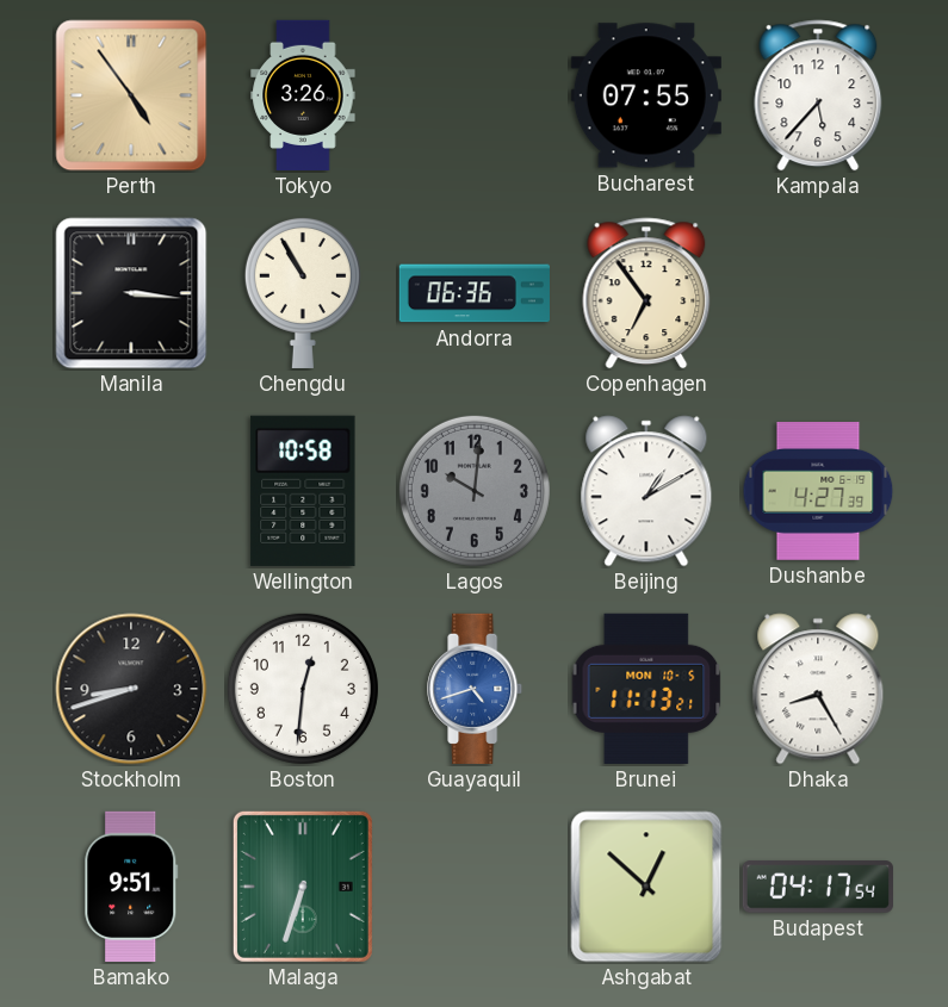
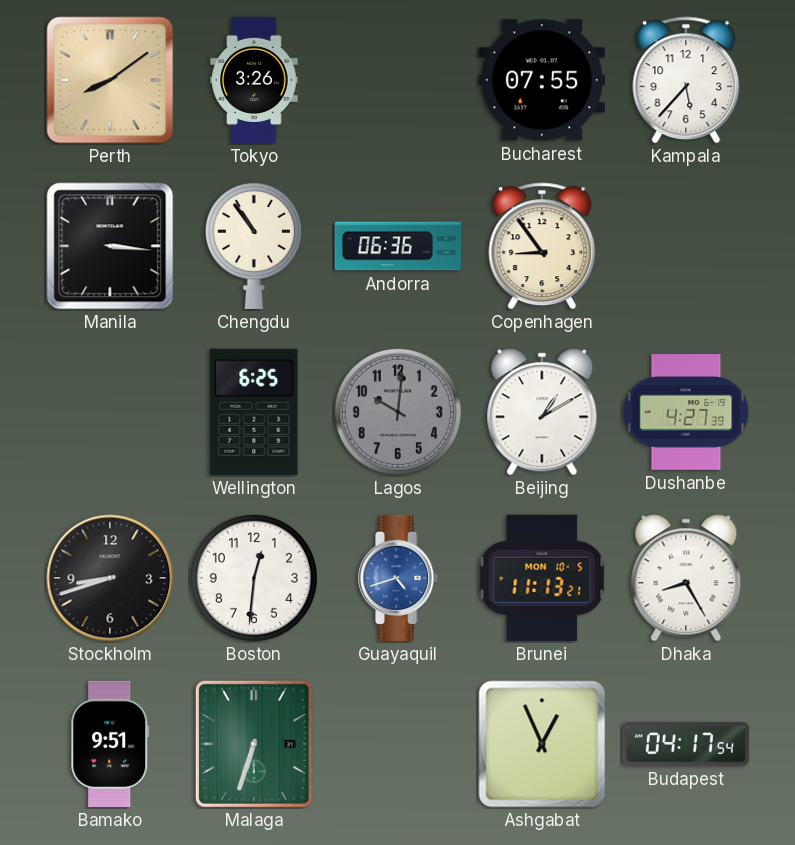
Perth: 4:54 -> 8:09 (110, 80)
Chengdu: 10:55 -> 10:54 (254, 245)
Copenhagen: 6:54 -> 8:54 (542, 246)
Wellington: 10:58 -> 6:25 (254, 412)
Ashgabat: 12:52 -> 12:56 (542, 744)
